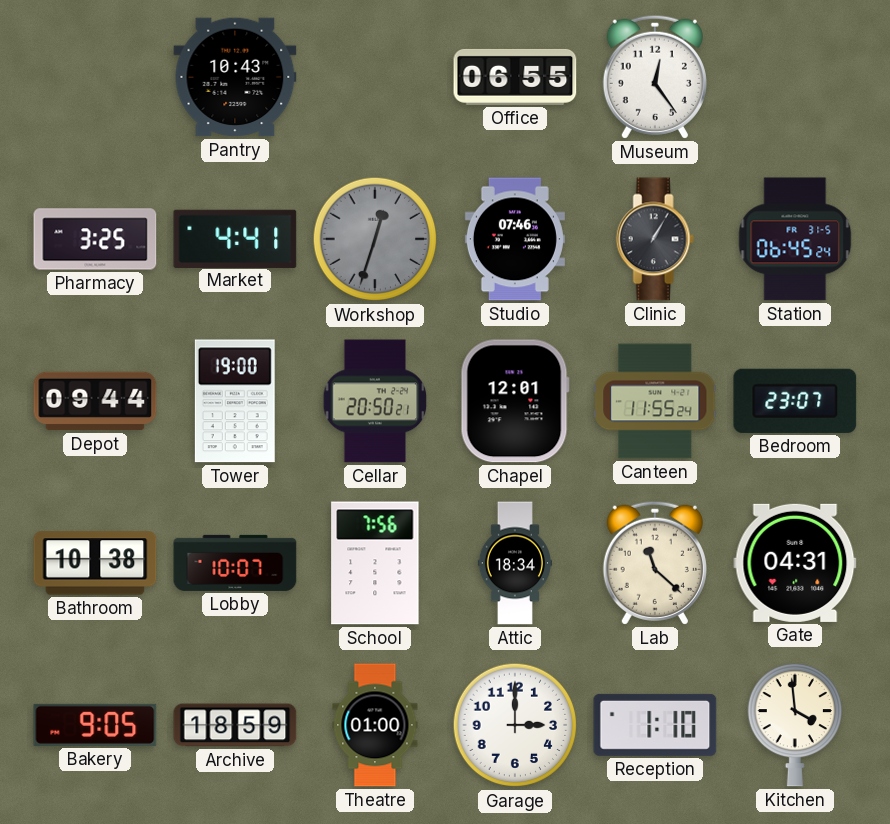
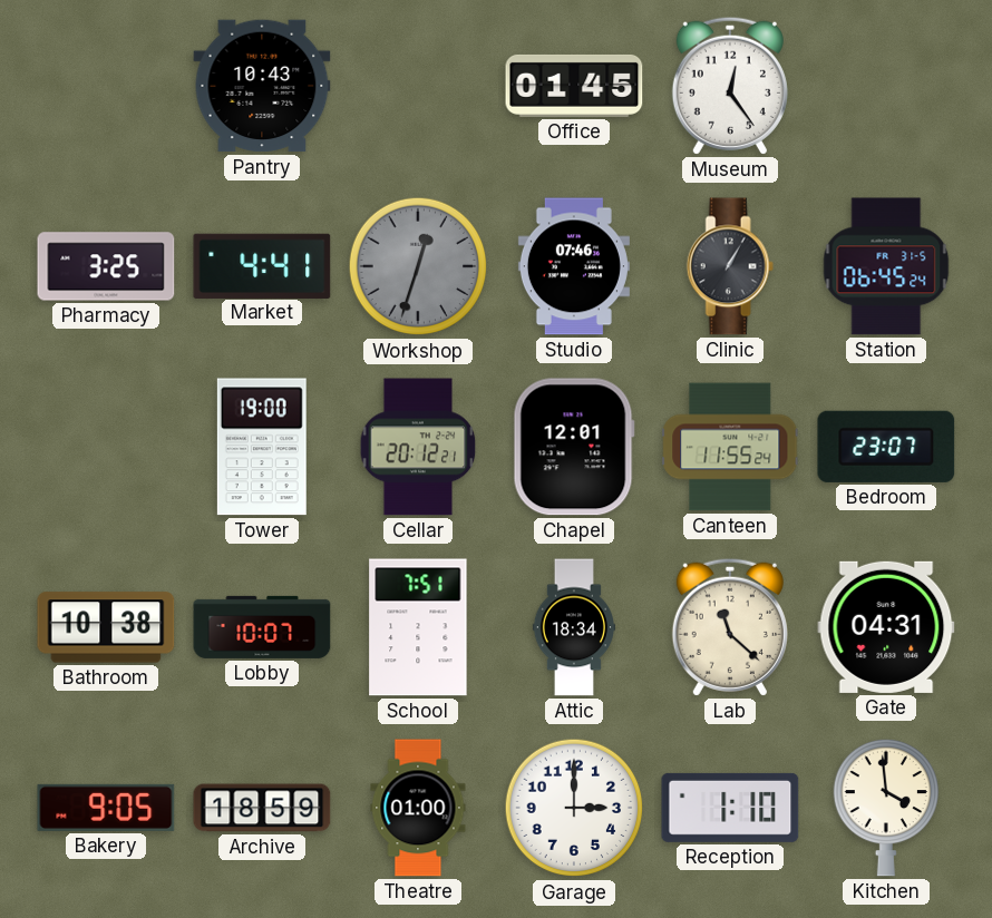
Office: 06:55 -> 01:45 (574, 86)
Depot: 09:44 -> none (95, 401)
Cellar: 20:50 -> 20:12 (418, 447)
School: 7:56 -> 7:51 (418, 627)
